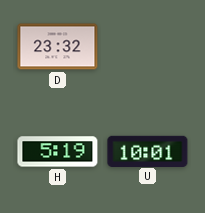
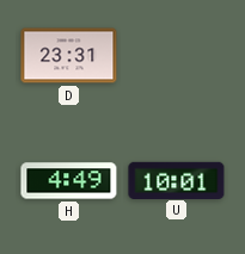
D: 23:32 -> 23:31 (69, 56)
H: 5:19 -> 4:49 (69, 181)
